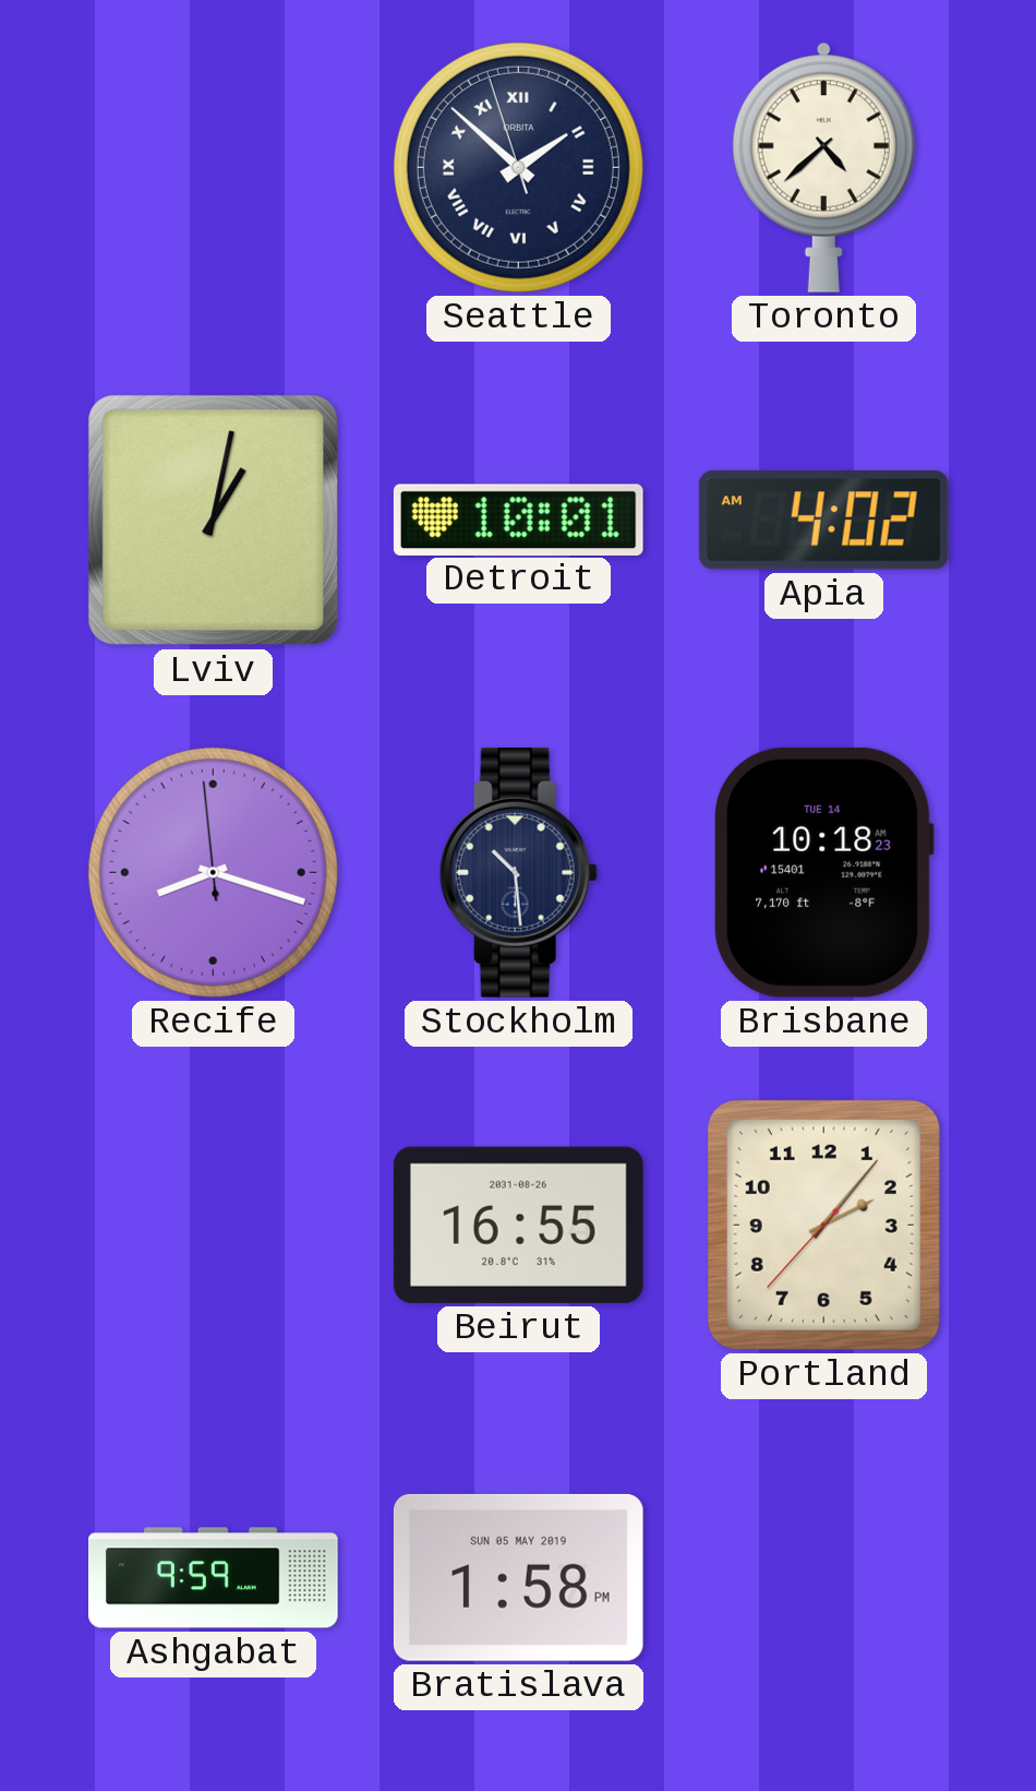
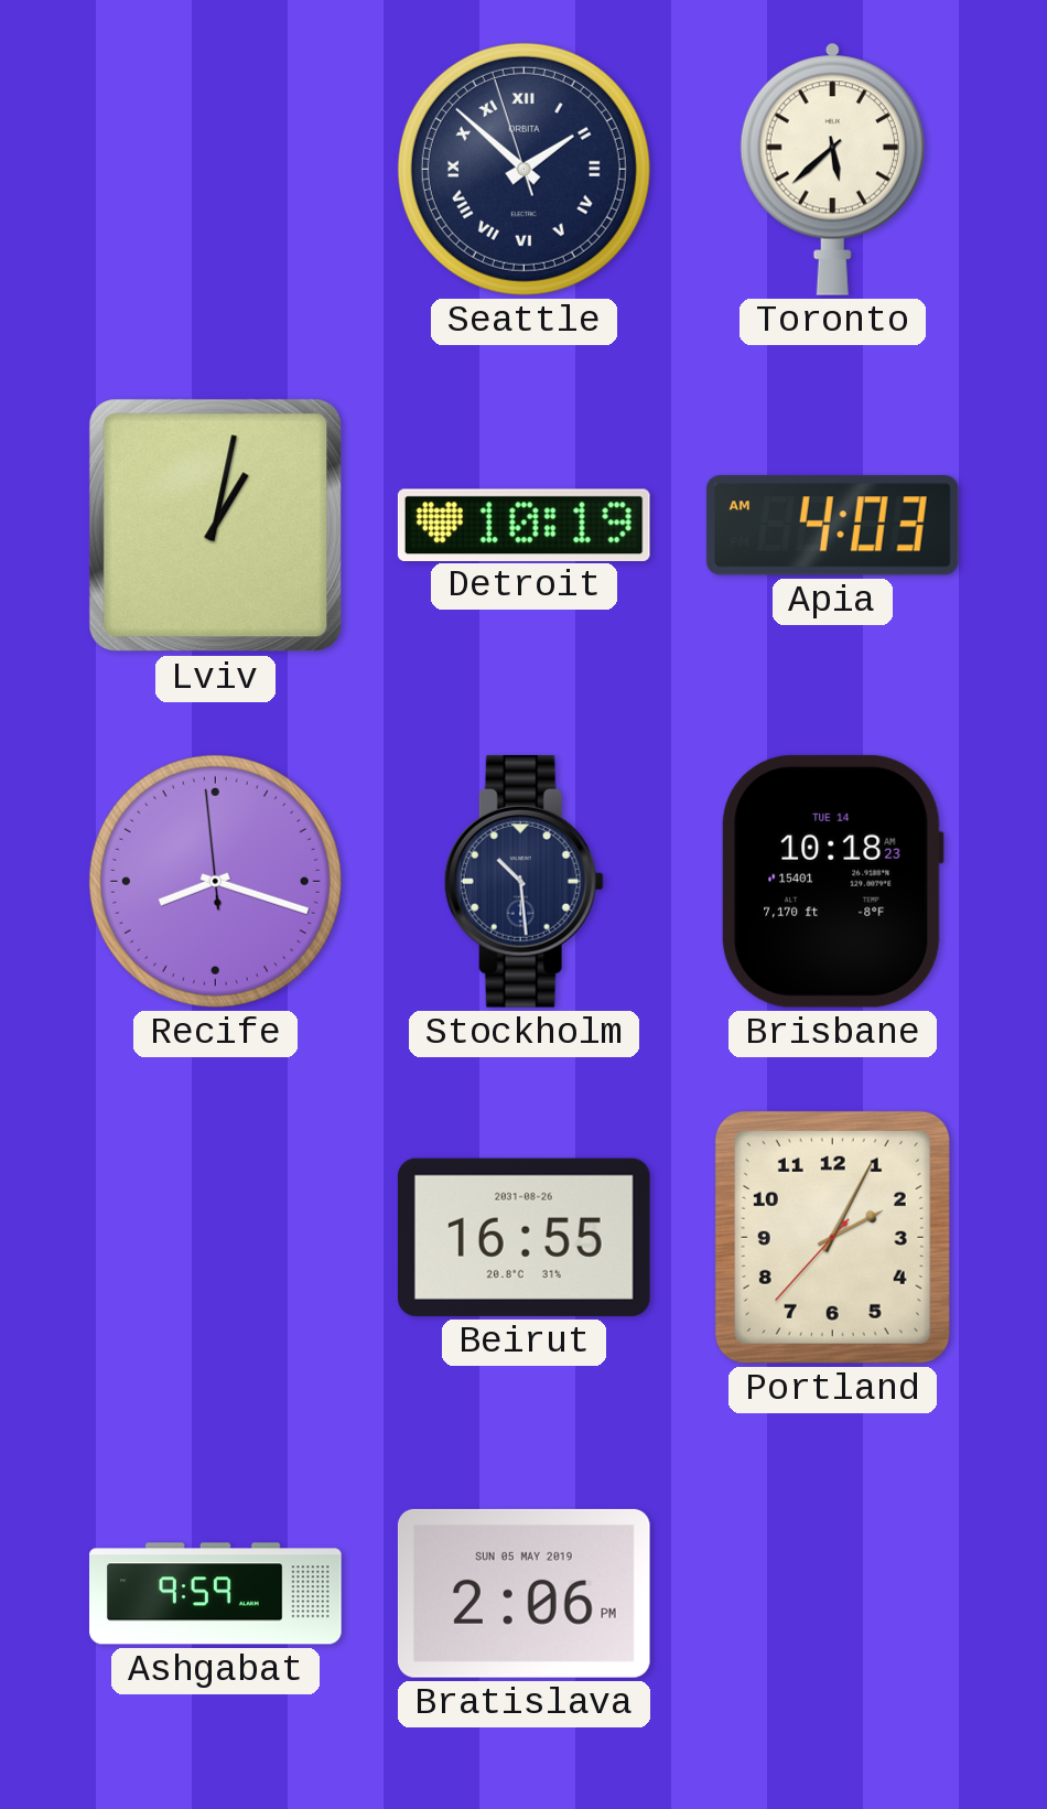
Toronto: 4:38 -> 5:38 (832, 169)
Detroit: 10:01 -> 10:19 (523, 525)
Apia: 4:02 -> 4:03 (832, 526)
Portland: 2:06 -> 2:04 (832, 1237)
Bratislava: 1:58 -> 2:06 (523, 1593)
